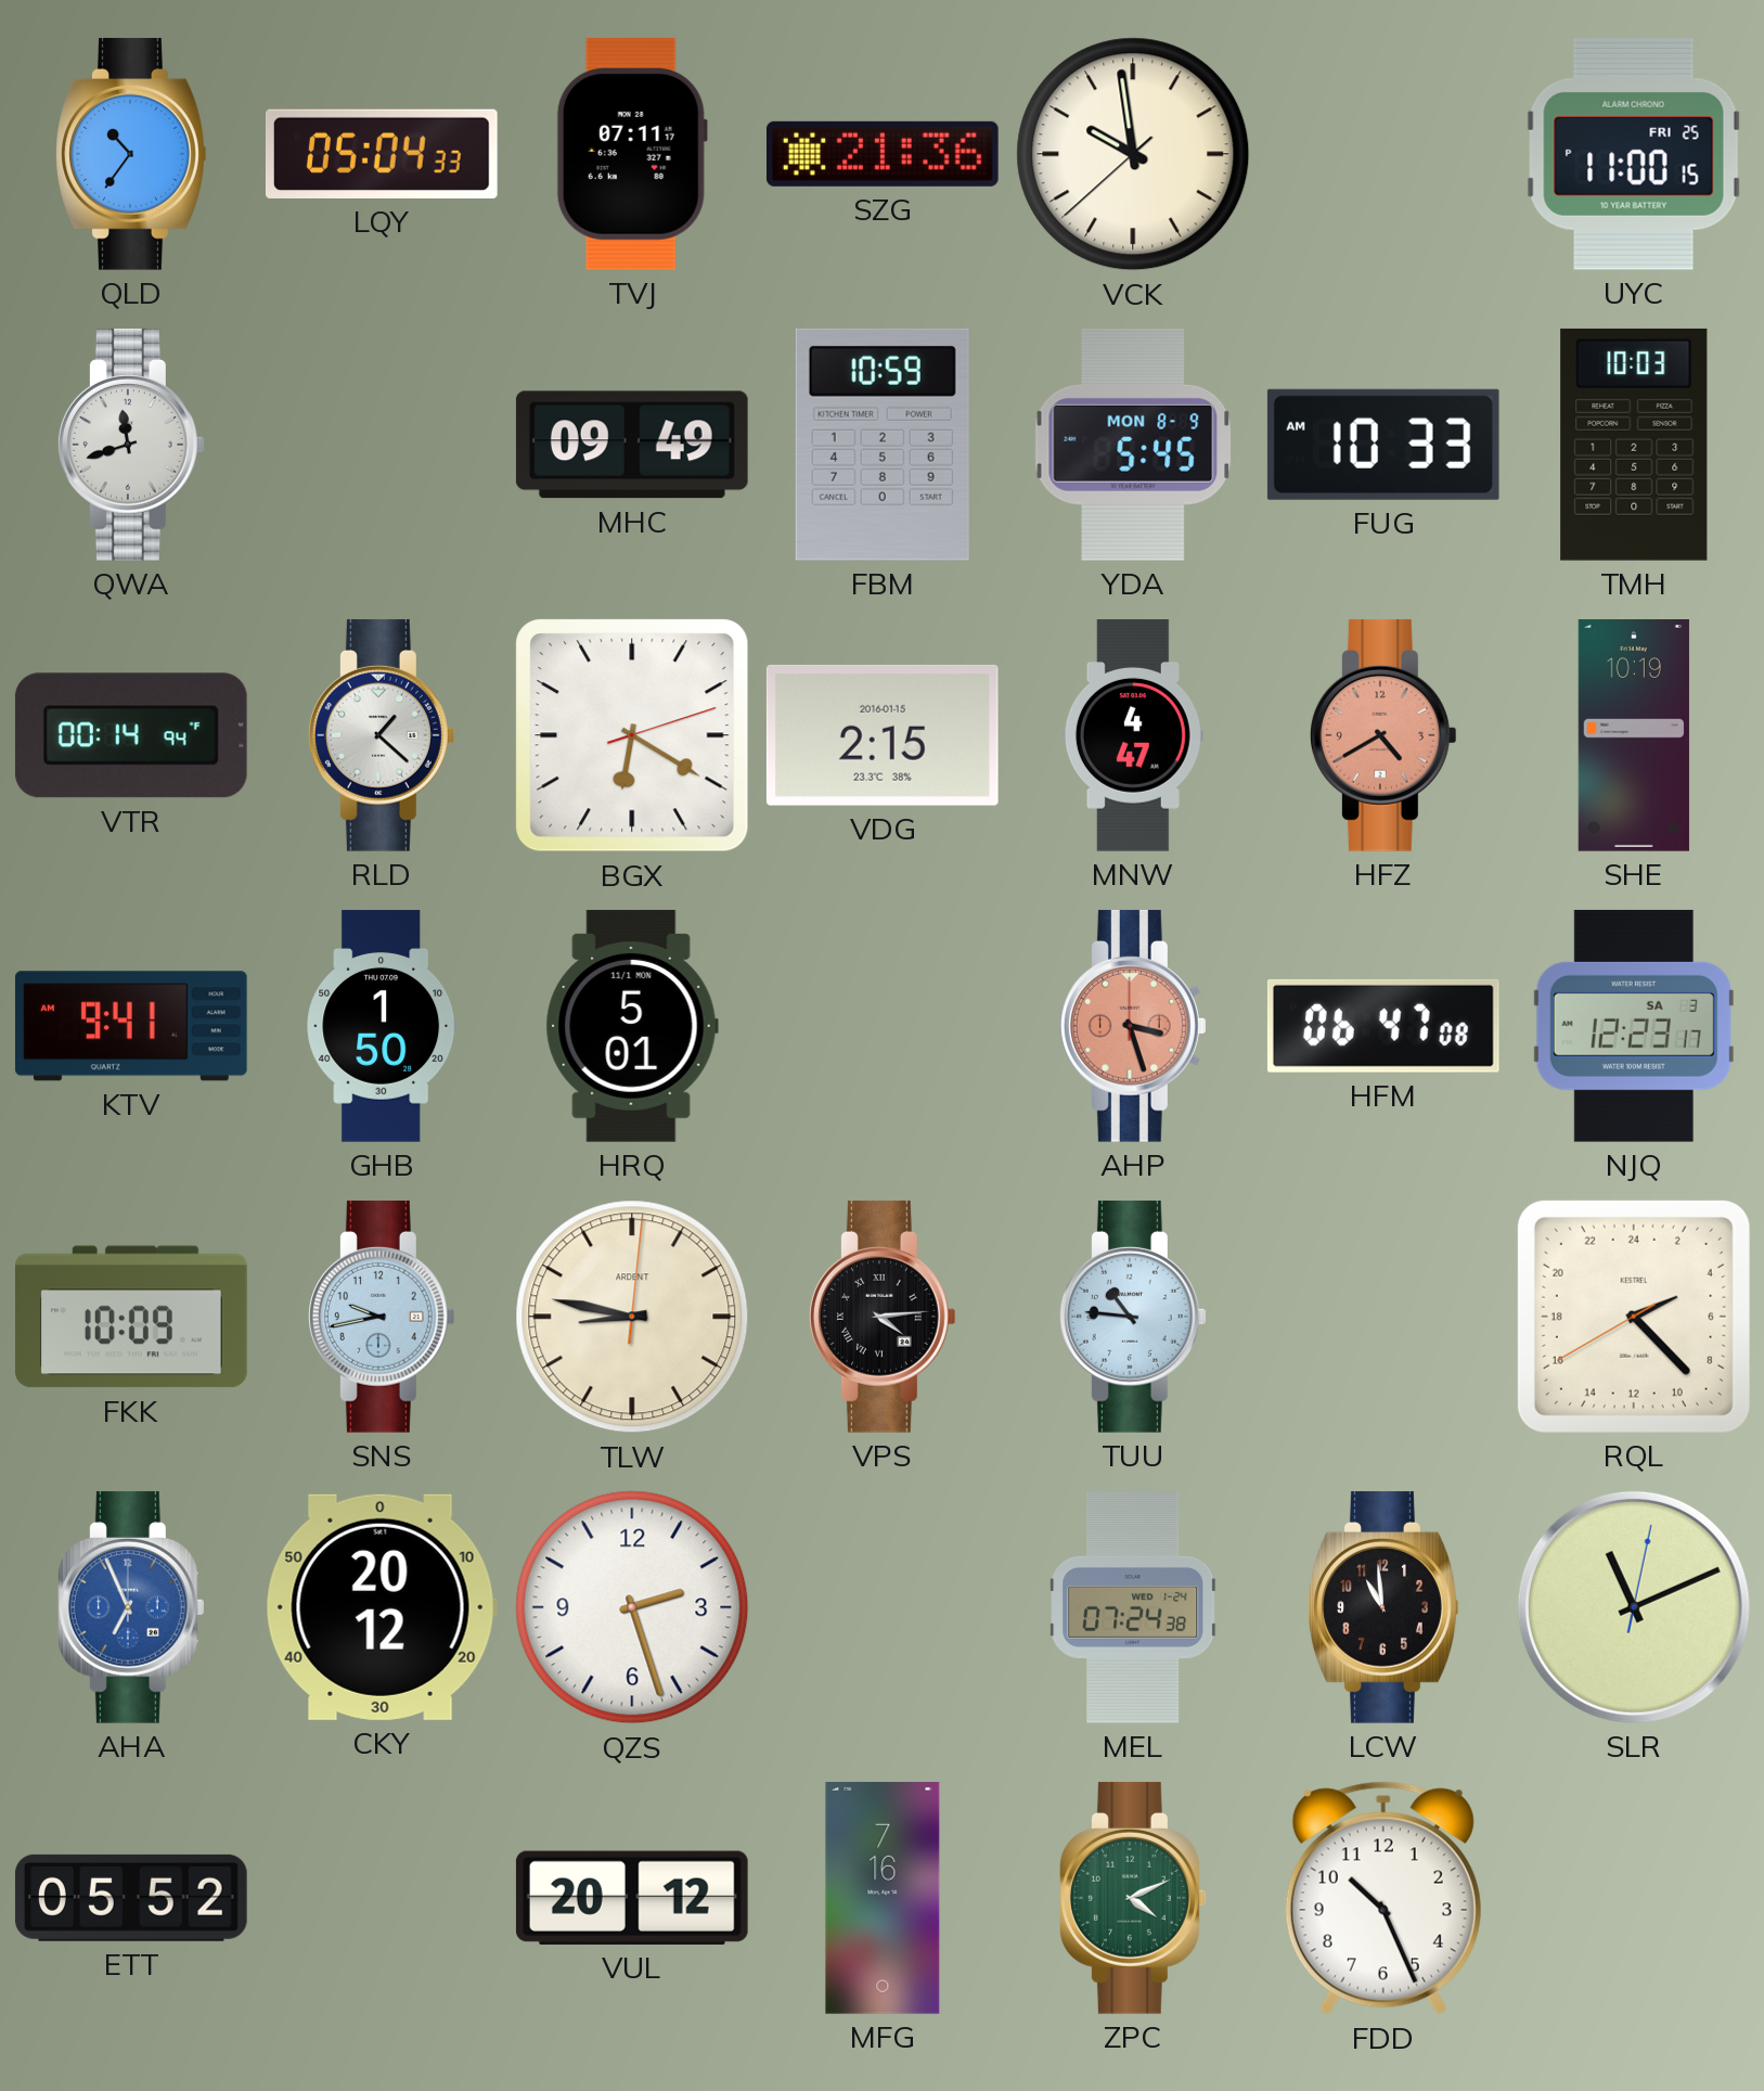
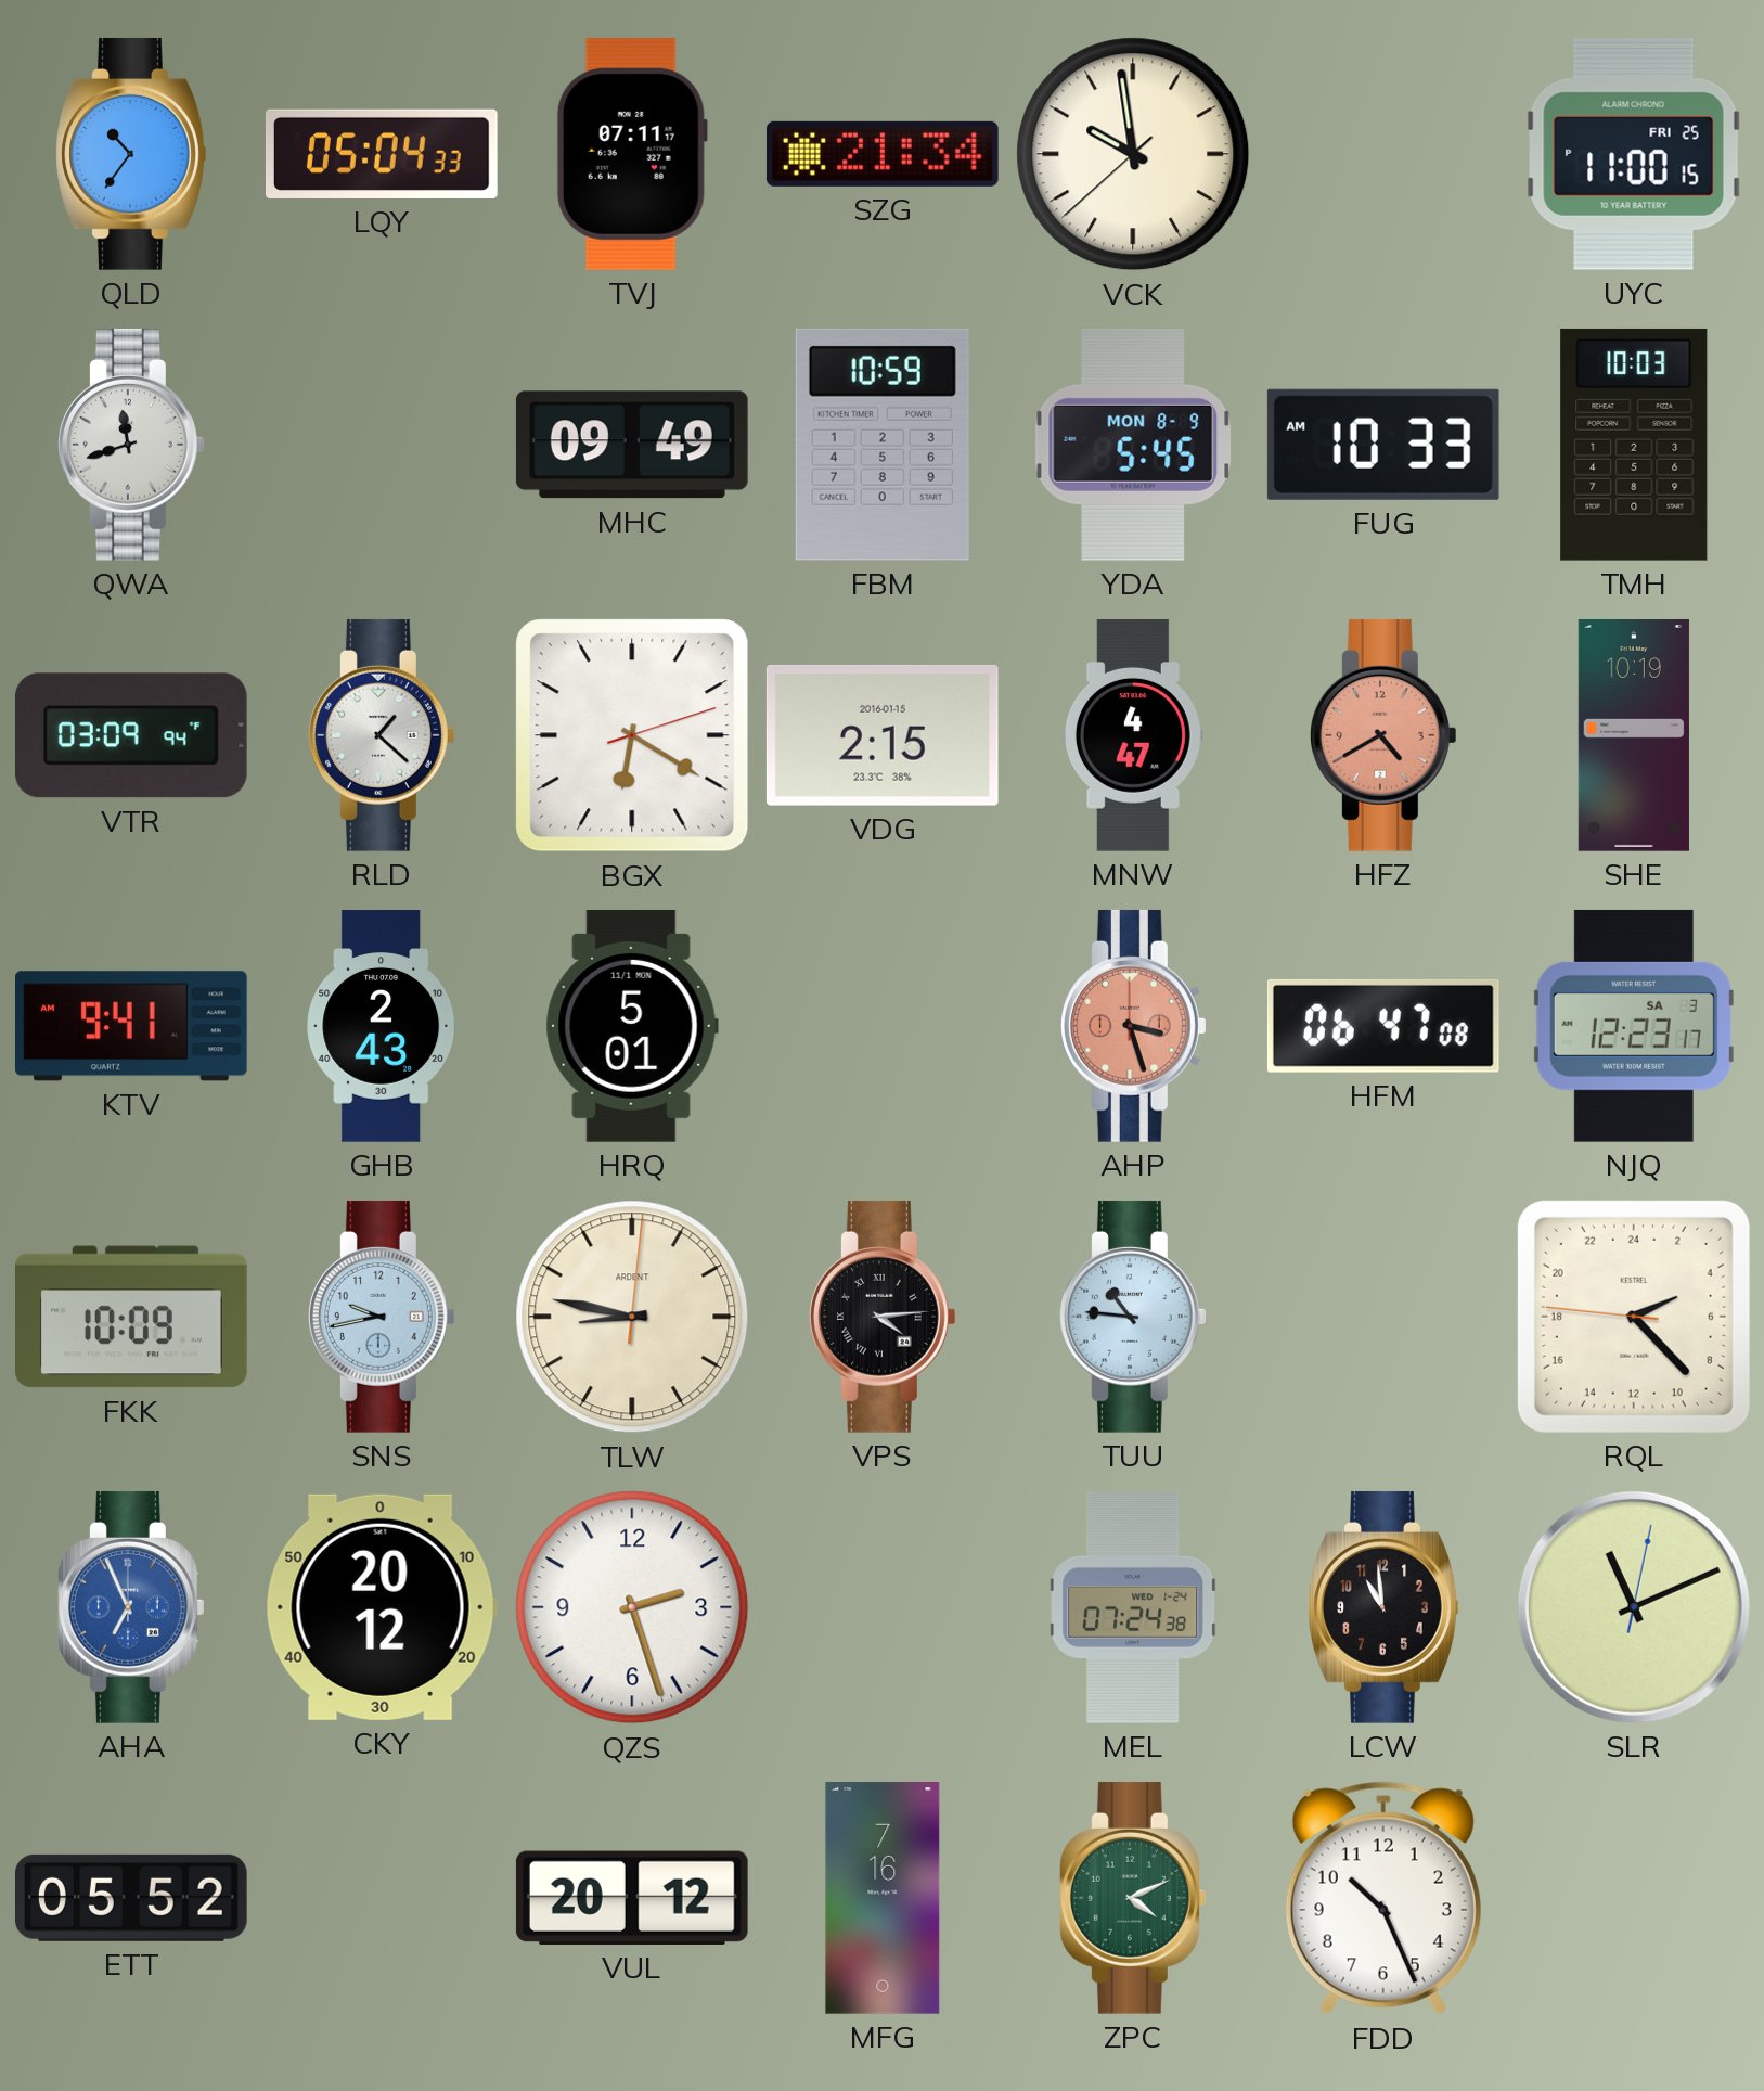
SZG: 21:36 -> 21:34 (883, 154)
VTR: 00:14 -> 03:09 (131, 735)
GHB: 1:50 -> 2:43 (382, 1026)
RQL: 4:22:40 -> 4:22:46 (1634, 1317)
